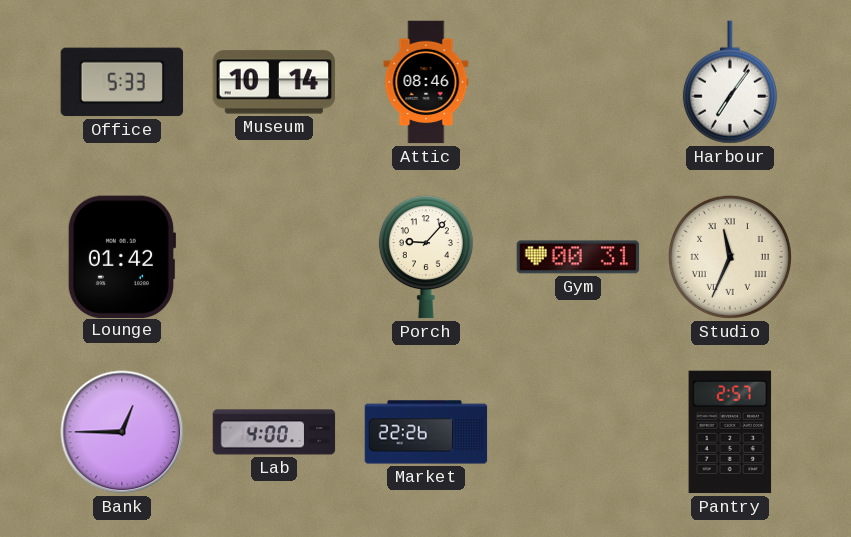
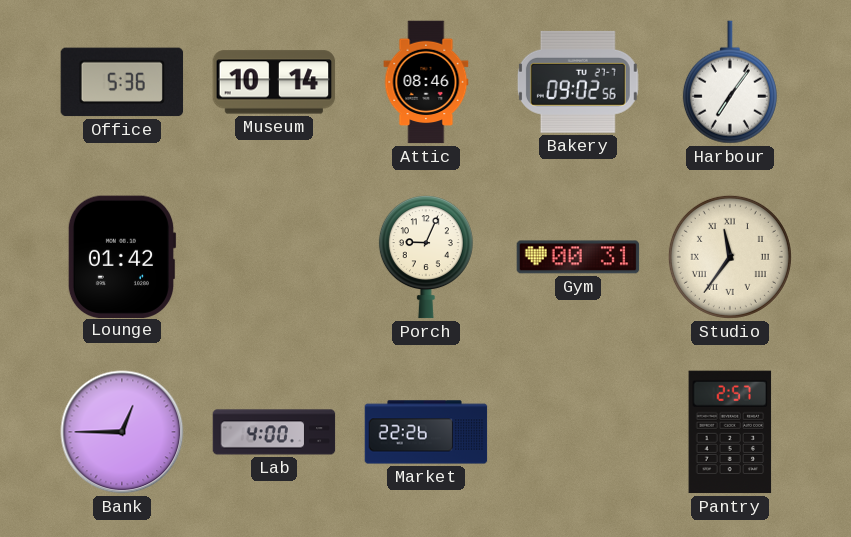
Office: 5:33 -> 5:36 (122, 82)
Bakery: none -> 09:02 (578, 82)
Porch: 9:07 -> 9:04 (426, 257)
Studio: 11:34 -> 11:36 (730, 257)
